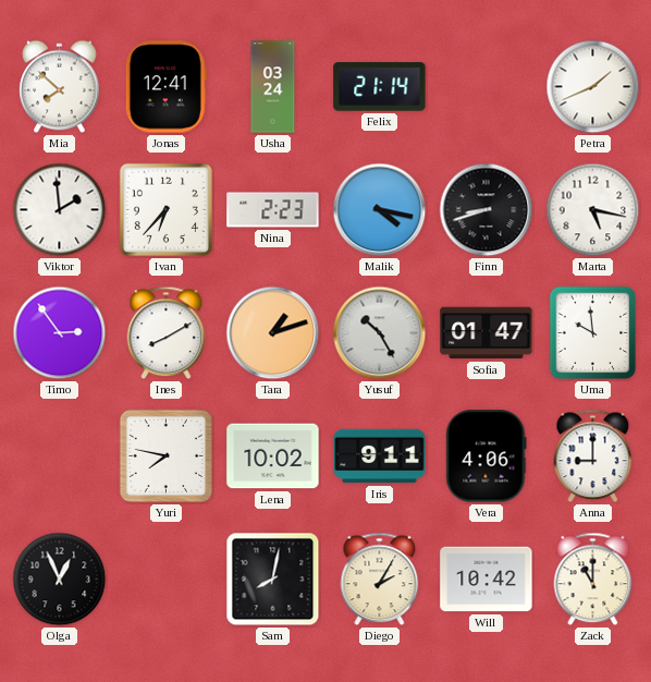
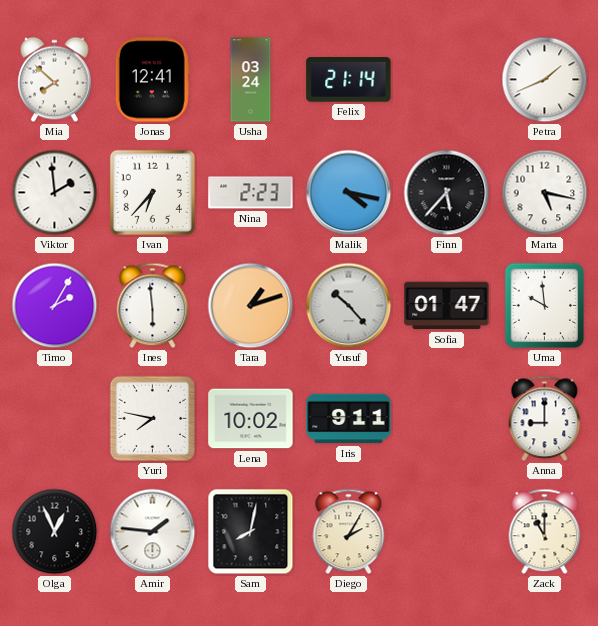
Finn: 8:42 -> 5:37 (447, 193)
Timo: 2:54 -> 2:05 (55, 306)
Ines: 8:10 -> 5:59 (153, 306)
Yusuf: 10:25 -> 10:23 (349, 306)
Vera: 4:06 -> none (487, 456)
Amir: none -> 1:46 (153, 532)
Will: 10:42 -> none (487, 580)
